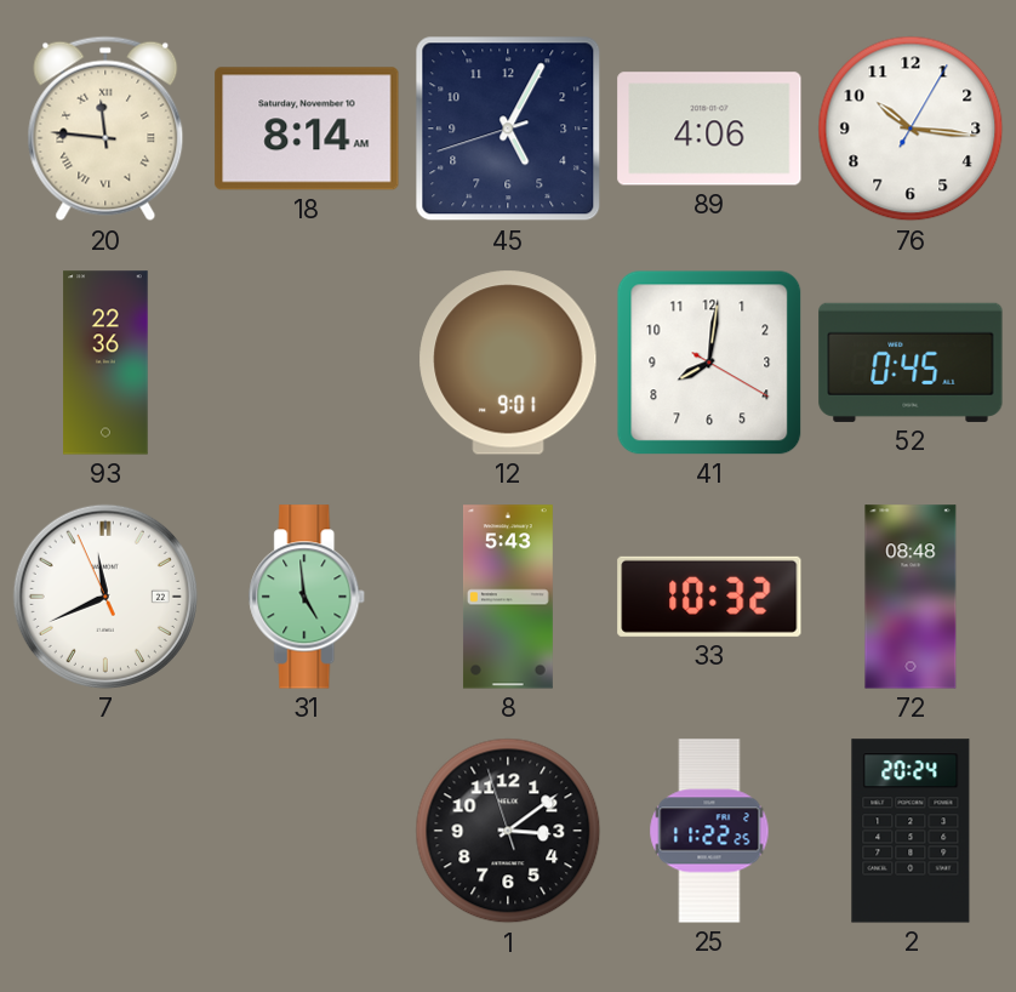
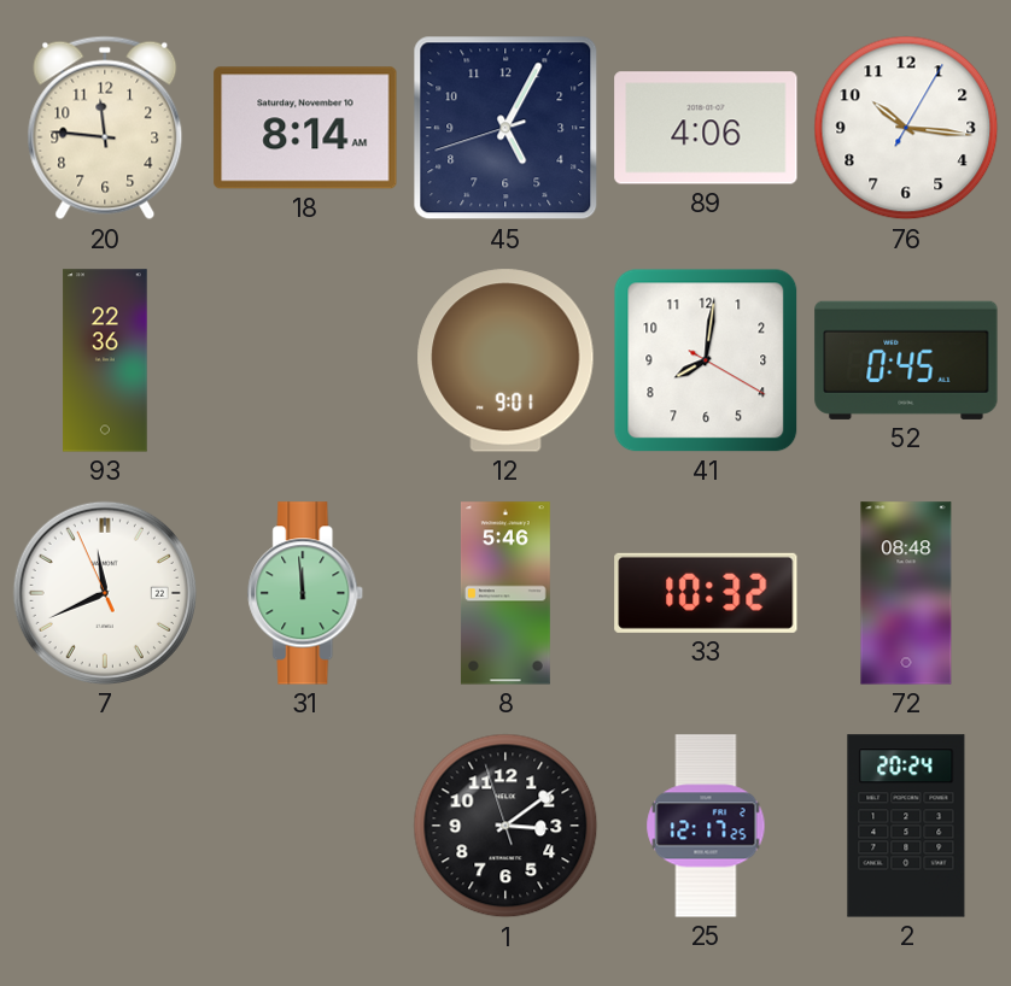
20 numerals: Roman -> Arabic (105, 128)
31: 4:59 -> 11:59 (306, 593)
8: 5:43 -> 5:46 (505, 593)
25: 11:22 -> 12:17 (706, 826)
